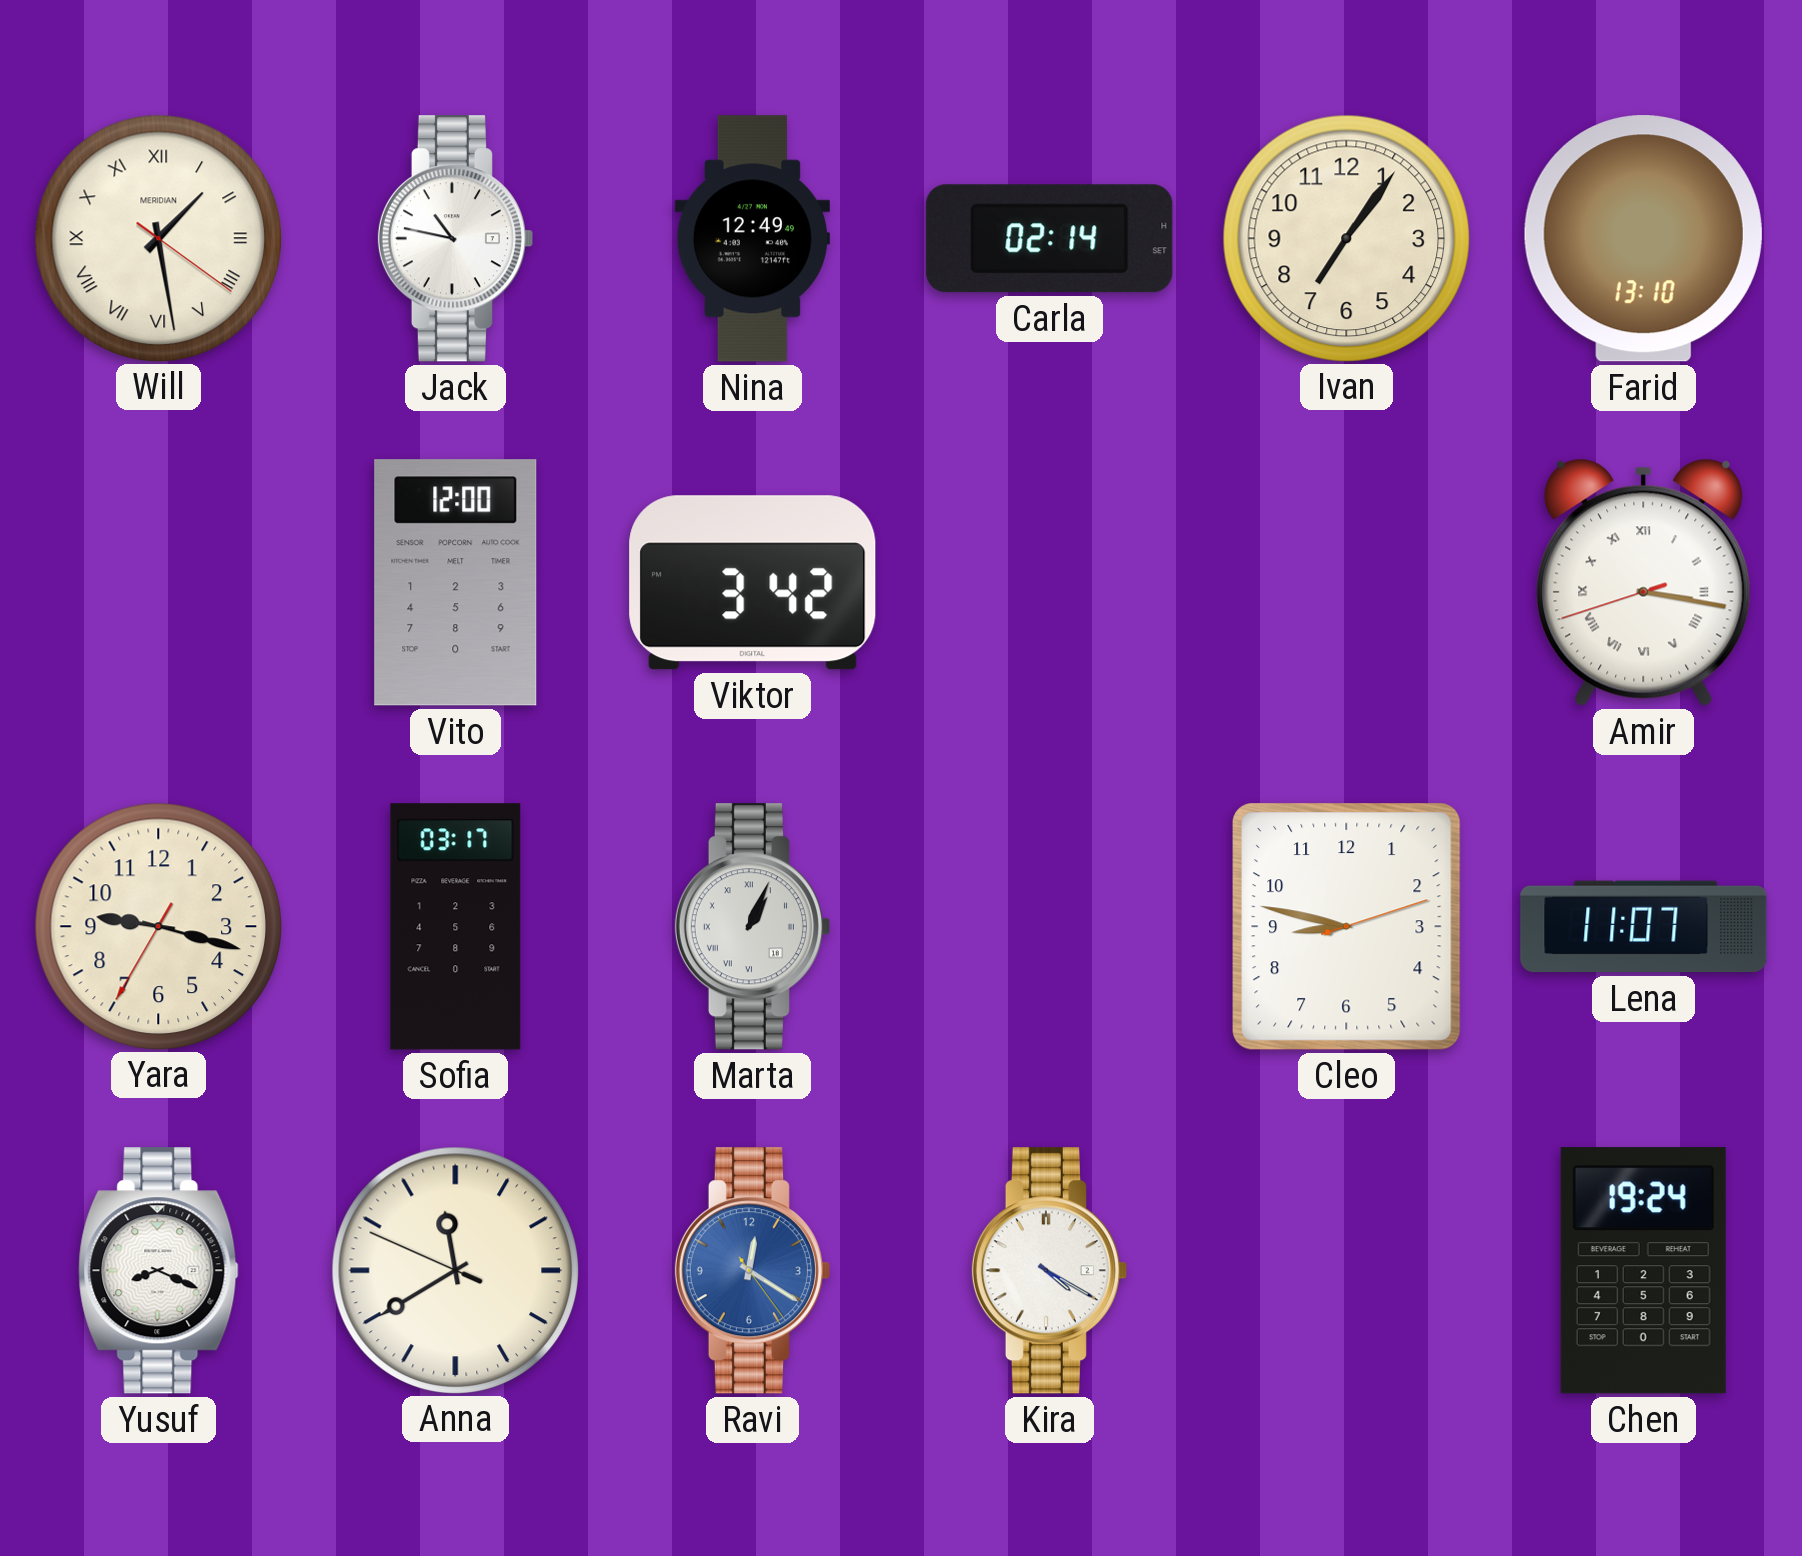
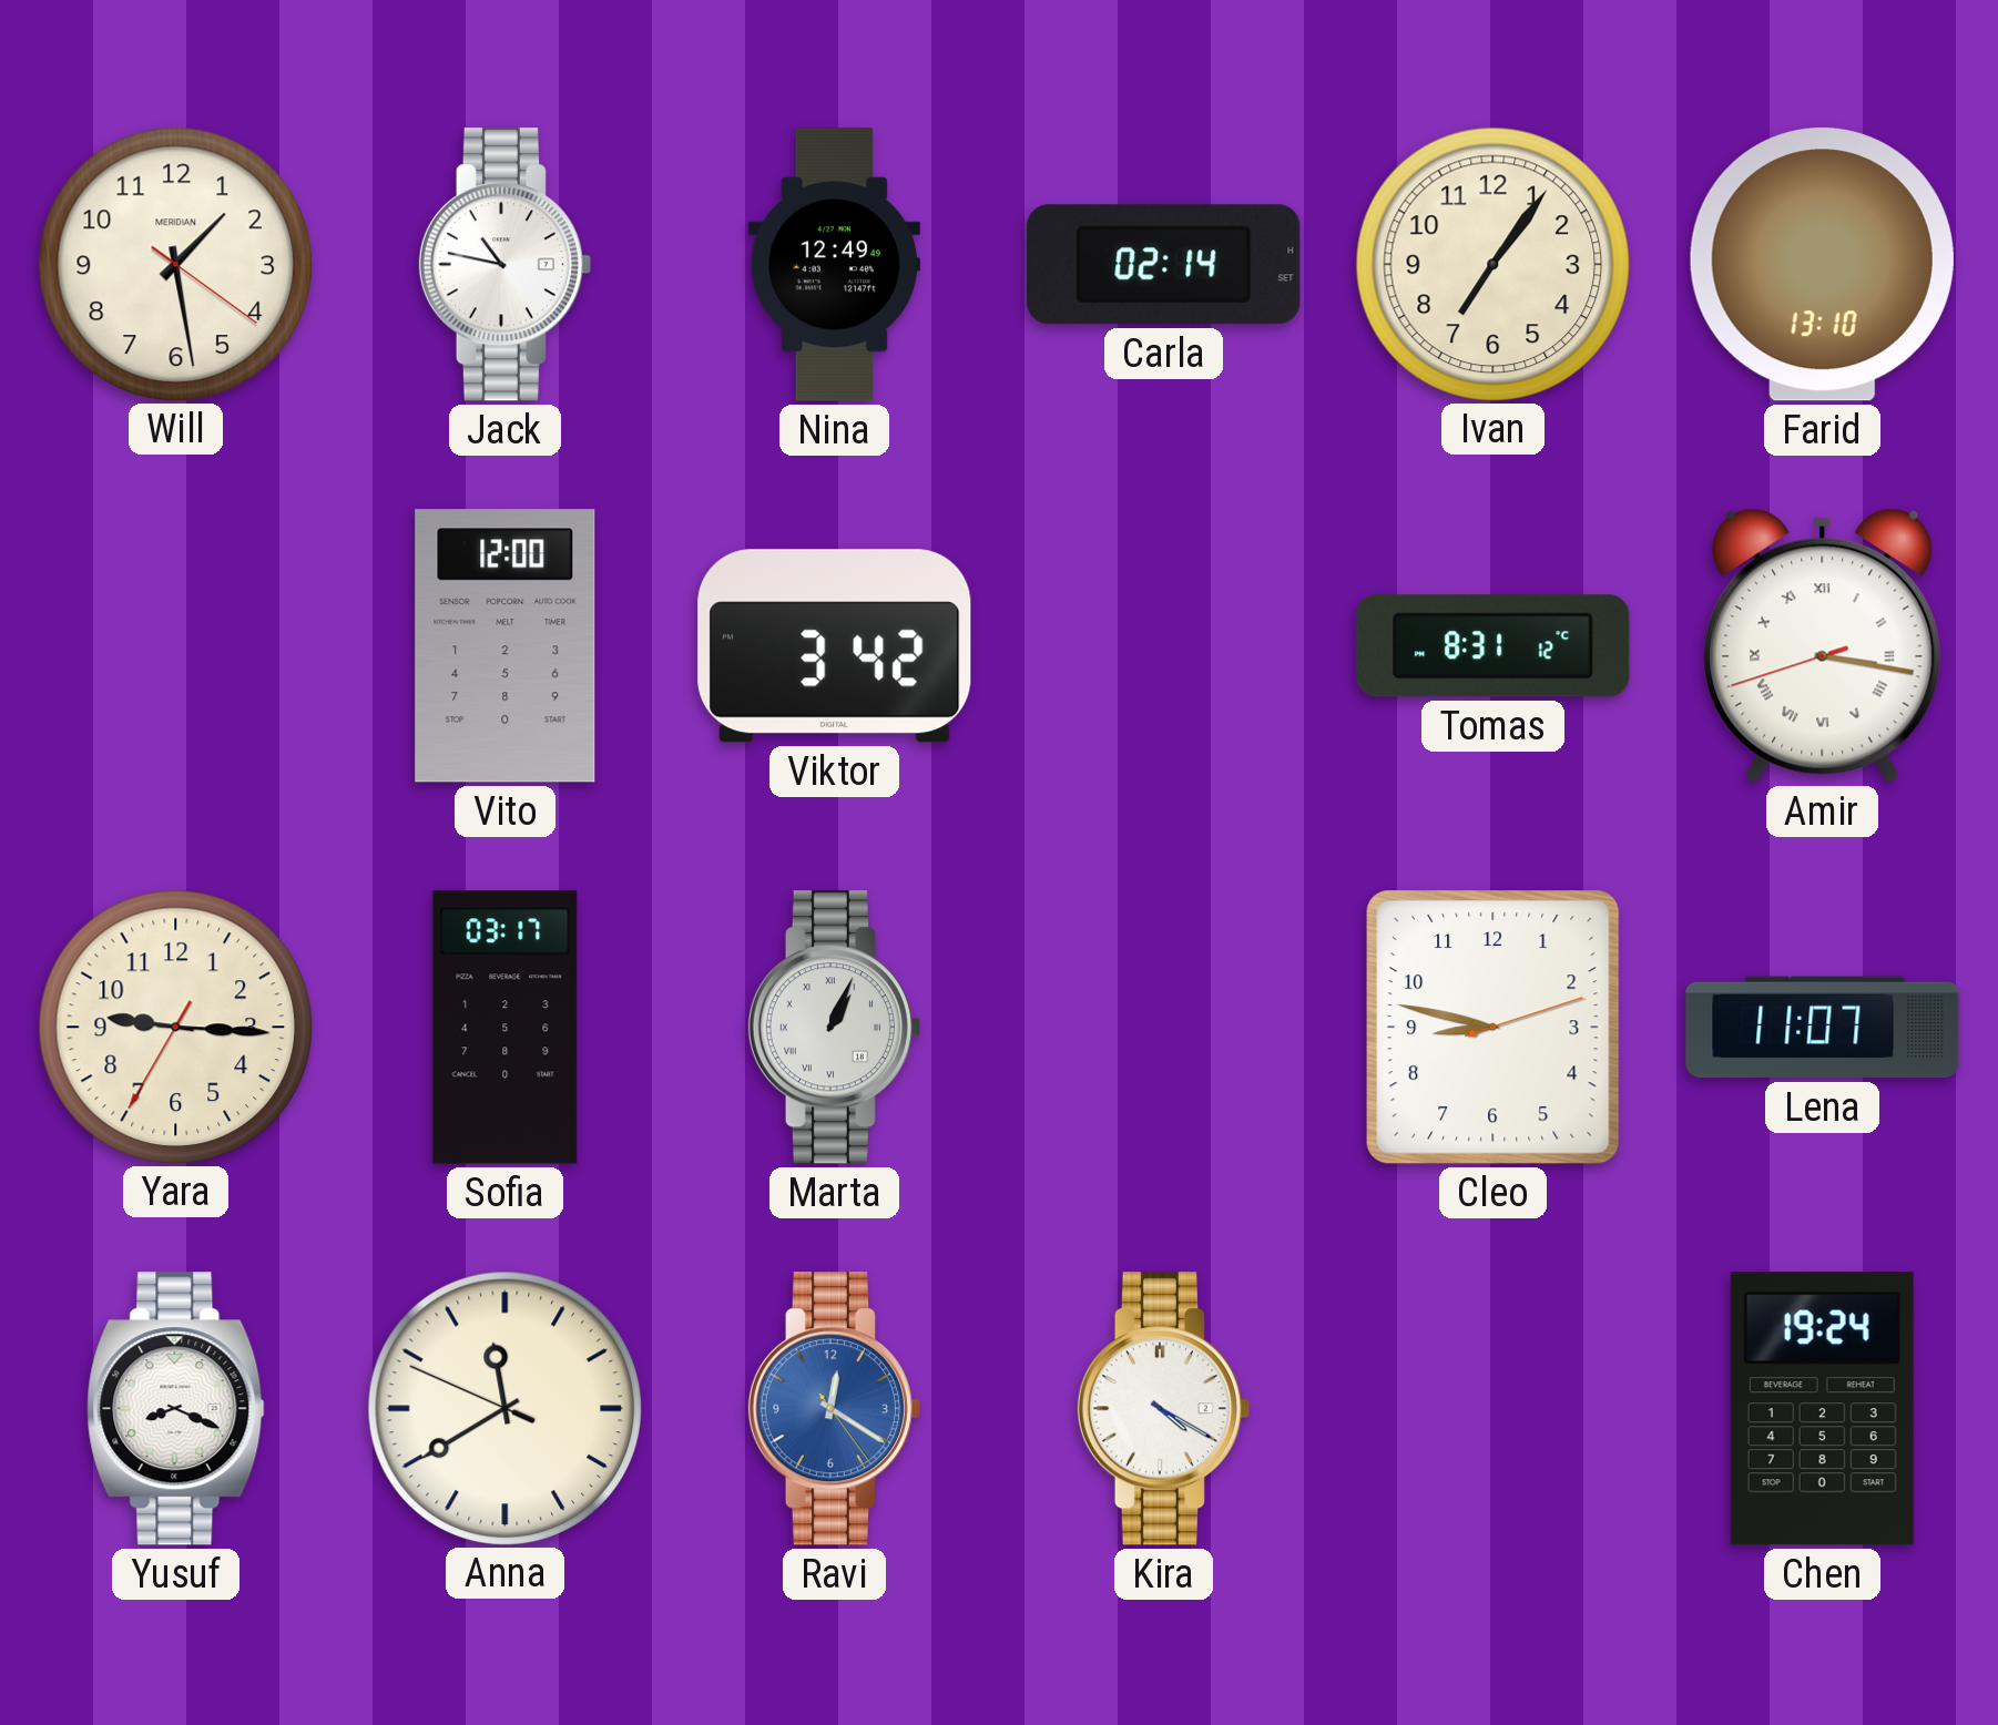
Will numerals: Roman -> Arabic (175, 264)
Tomas: none -> 8:31 (1494, 646)
Yara: 9:17 -> 9:15 (175, 1027)
